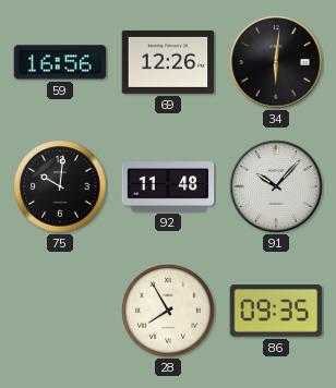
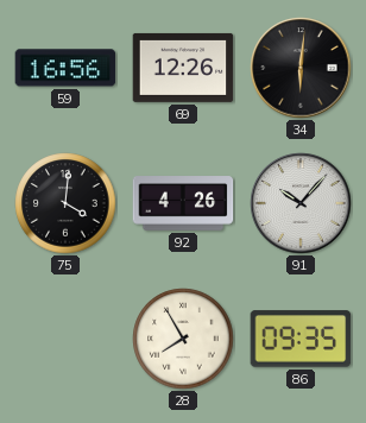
75: 10:01 -> 4:01 (65, 203)
92: 11:48 -> 4:26 (183, 203)
